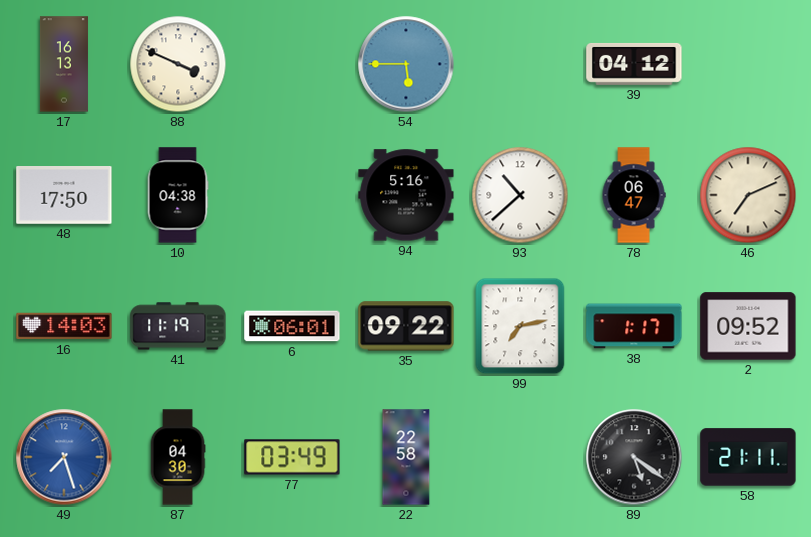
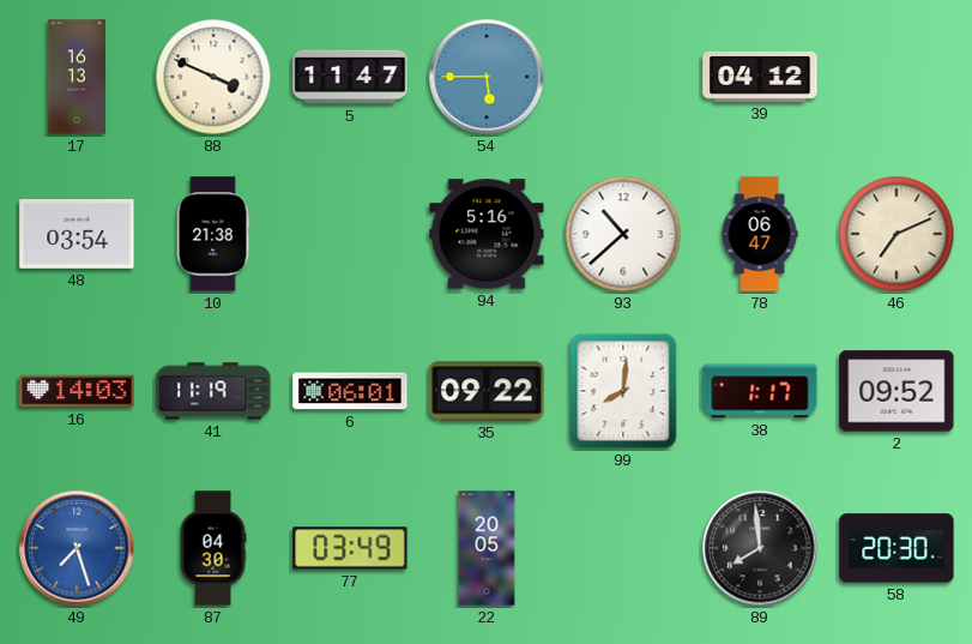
5: none -> 11:47 (350, 77)
48: 17:50 -> 03:54 (77, 235)
10: 04:38 -> 21:38 (213, 234)
99: 7:13 -> 8:01 (623, 391)
22: 22:58 -> 20:05 (487, 548)
89: 5:21 -> 7:59 (760, 548)
58: 21:11 -> 20:30 (896, 548)
